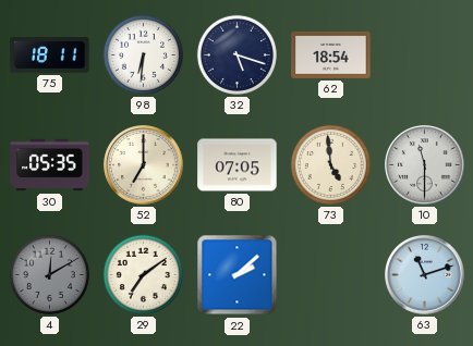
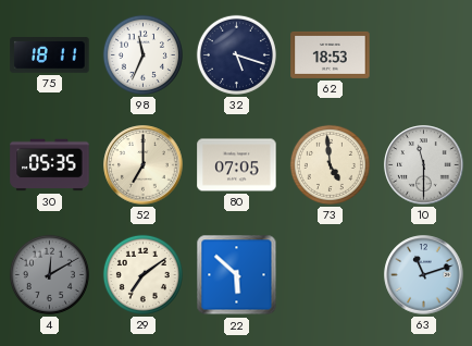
98: 6:31 -> 11:34 (142, 54)
62: 18:54 -> 18:53 (331, 54)
22: 2:08 -> 5:52 (237, 275)
